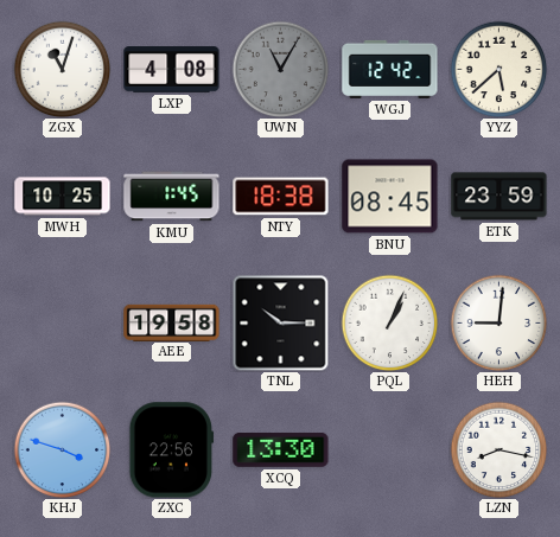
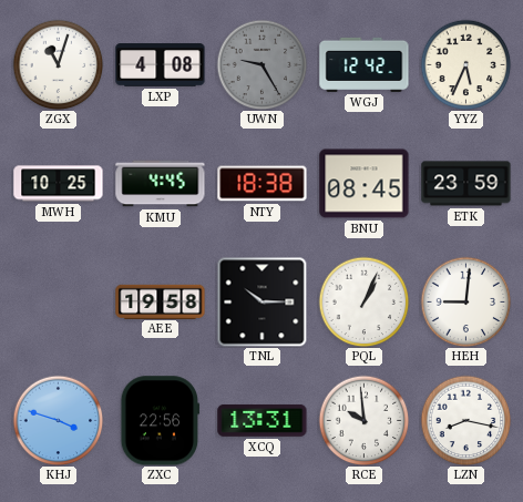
UWN: 11:05 -> 9:25 (261, 64)
YYZ: 5:38 -> 5:34 (465, 64)
KMU: 1:45 -> 4:45 (161, 184)
XCQ: 13:30 -> 13:31 (263, 420)
RCE: none -> 9:59 (363, 420)
